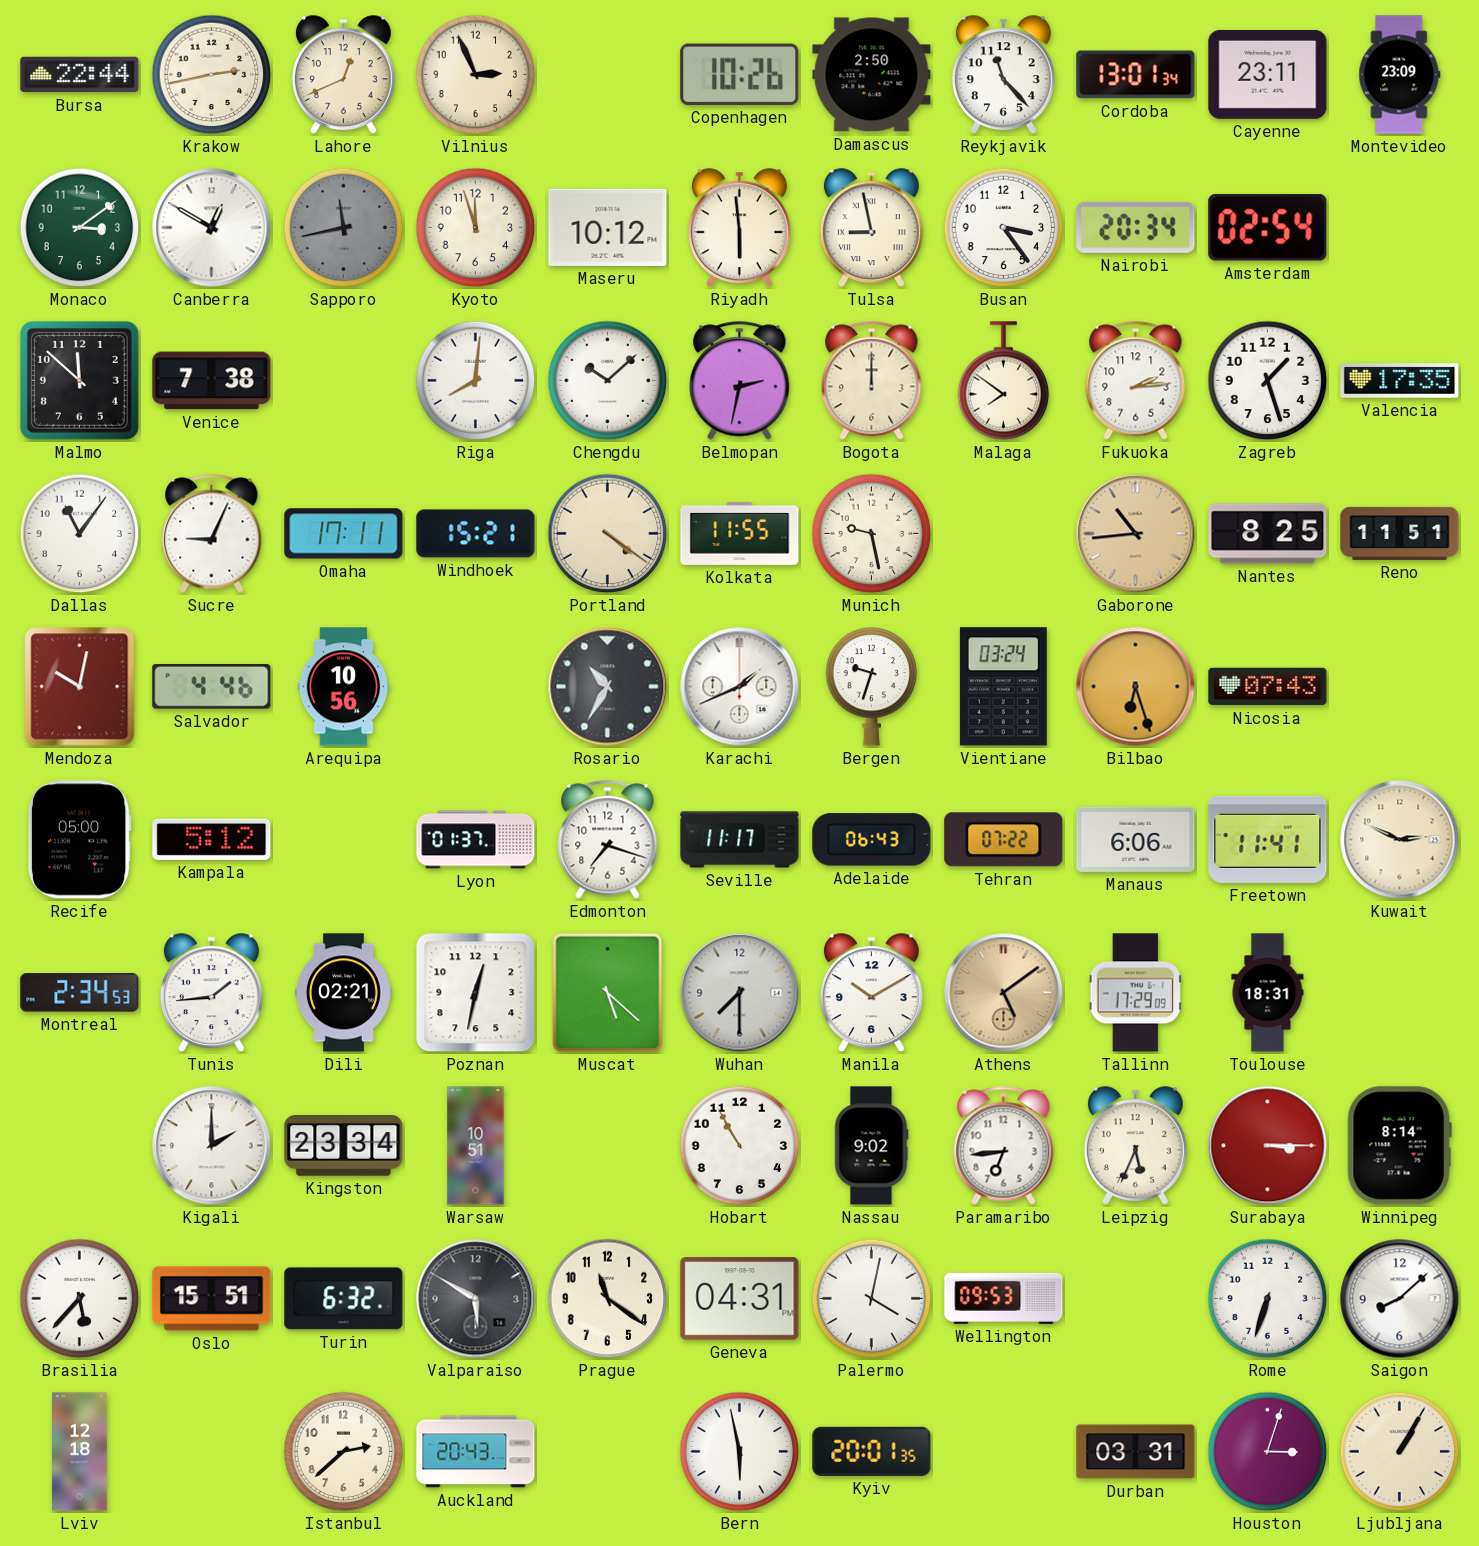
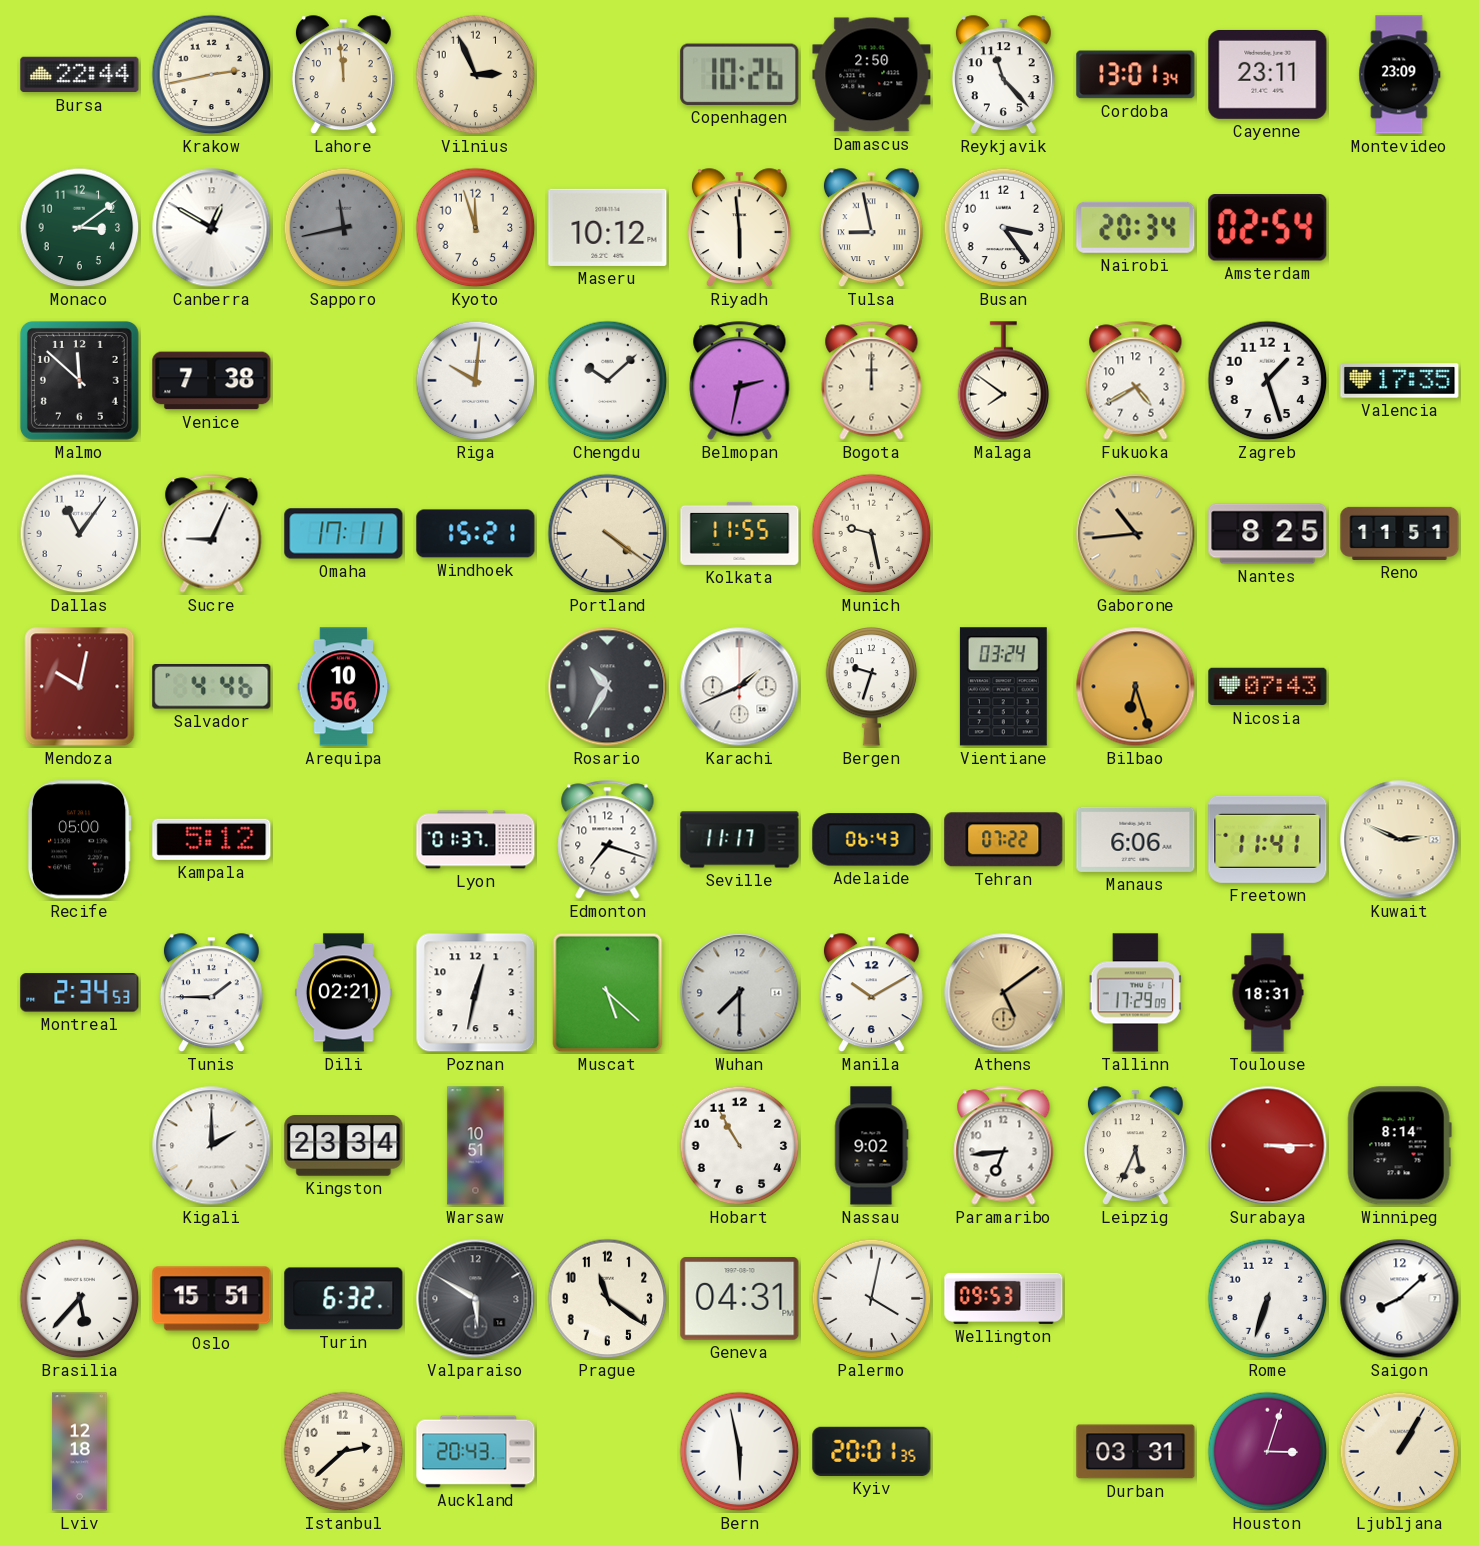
Lahore: 12:41 -> 11:59 (343, 75)
Riga: 8:01 -> 10:01 (476, 381)
Fukuoka: 2:14 -> 4:40 (1136, 381)
Tunis: 1:44 -> 1:45 (211, 993)
